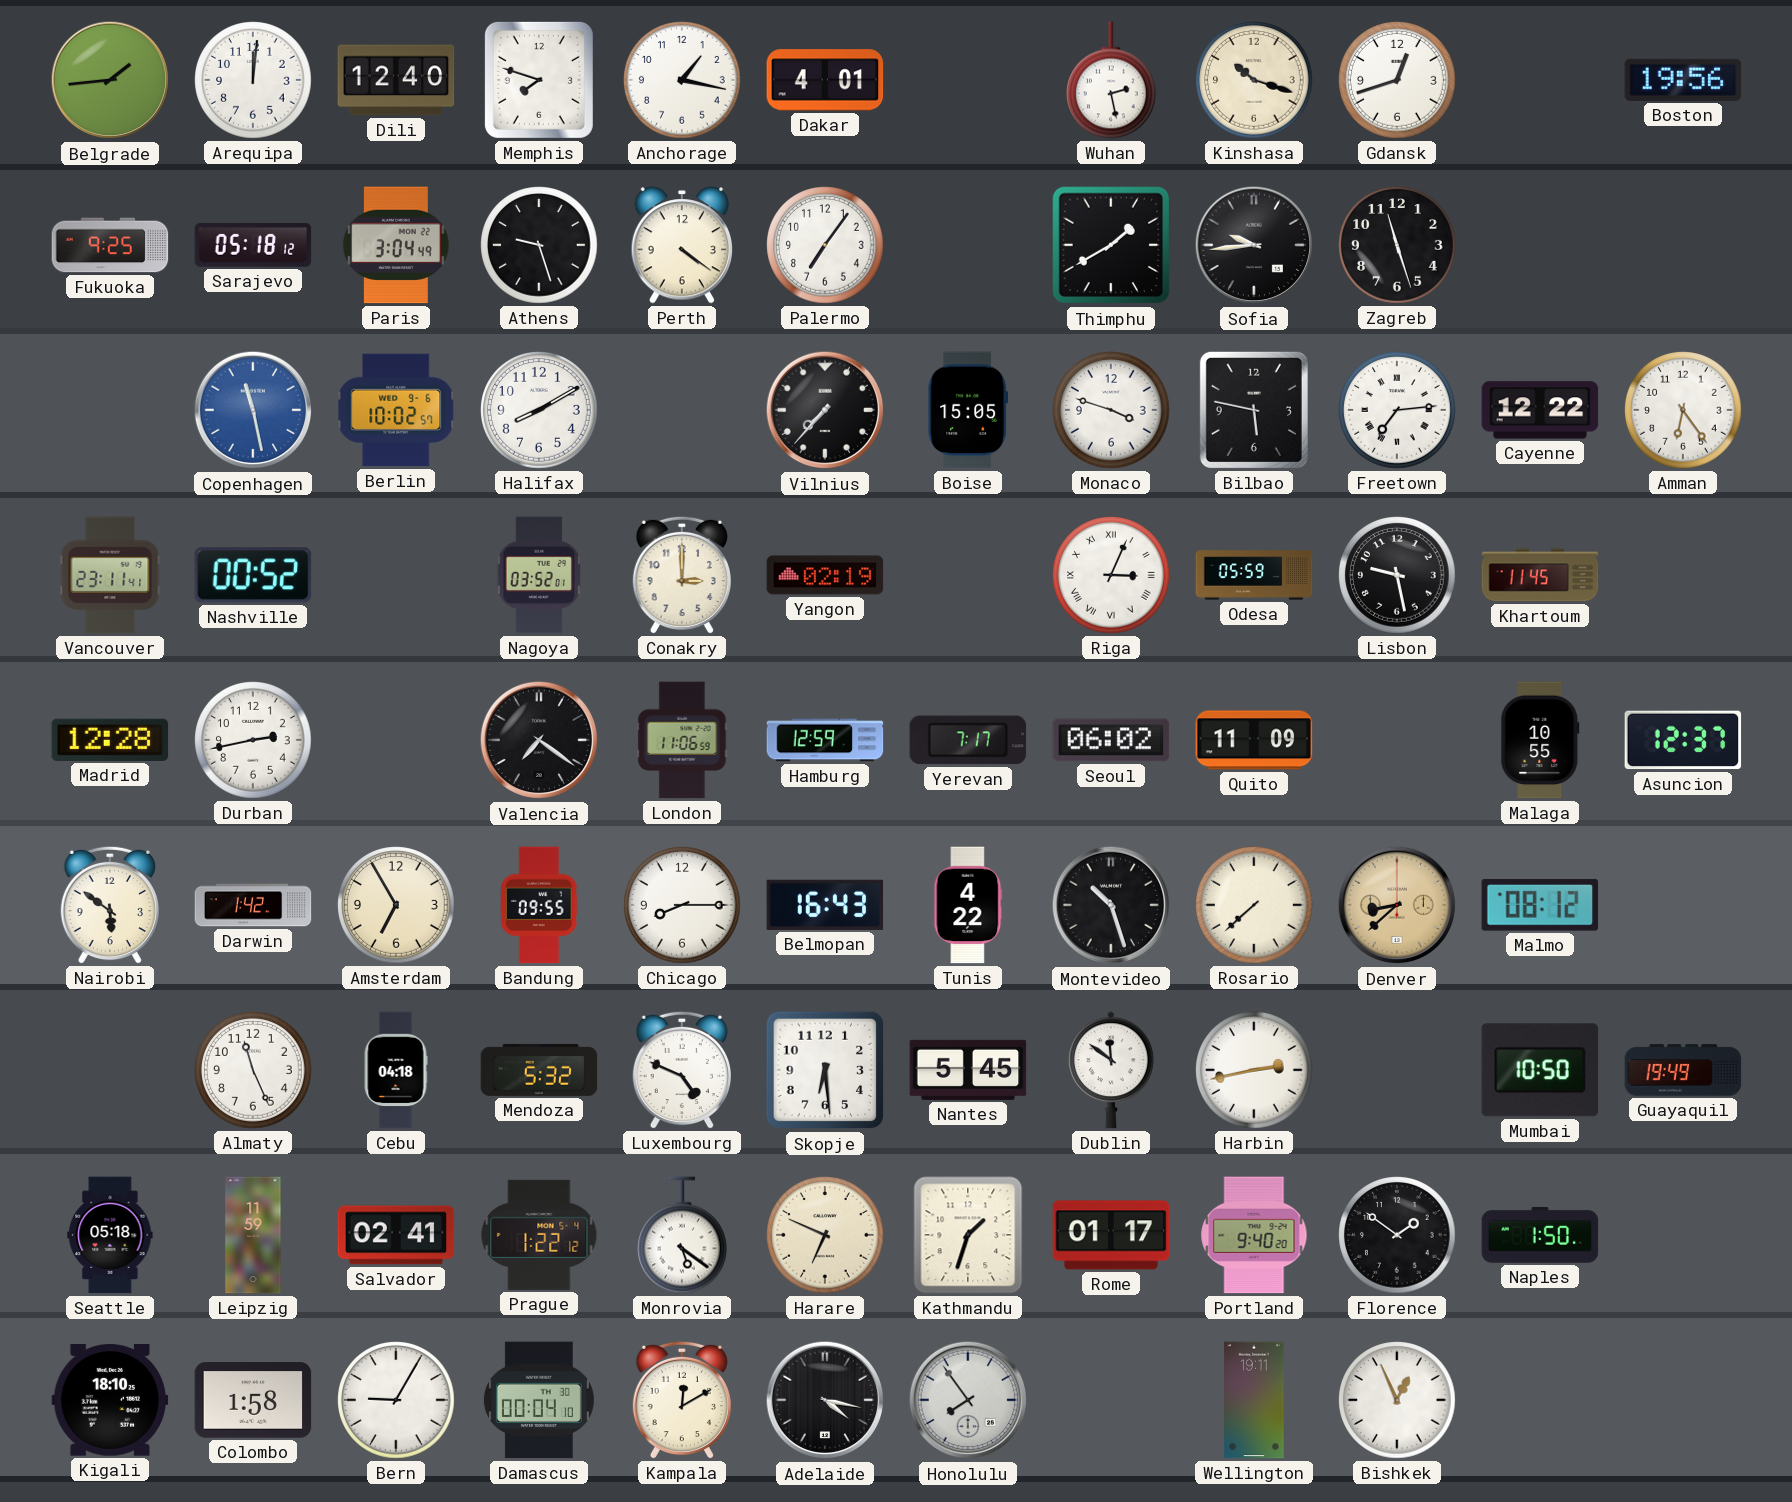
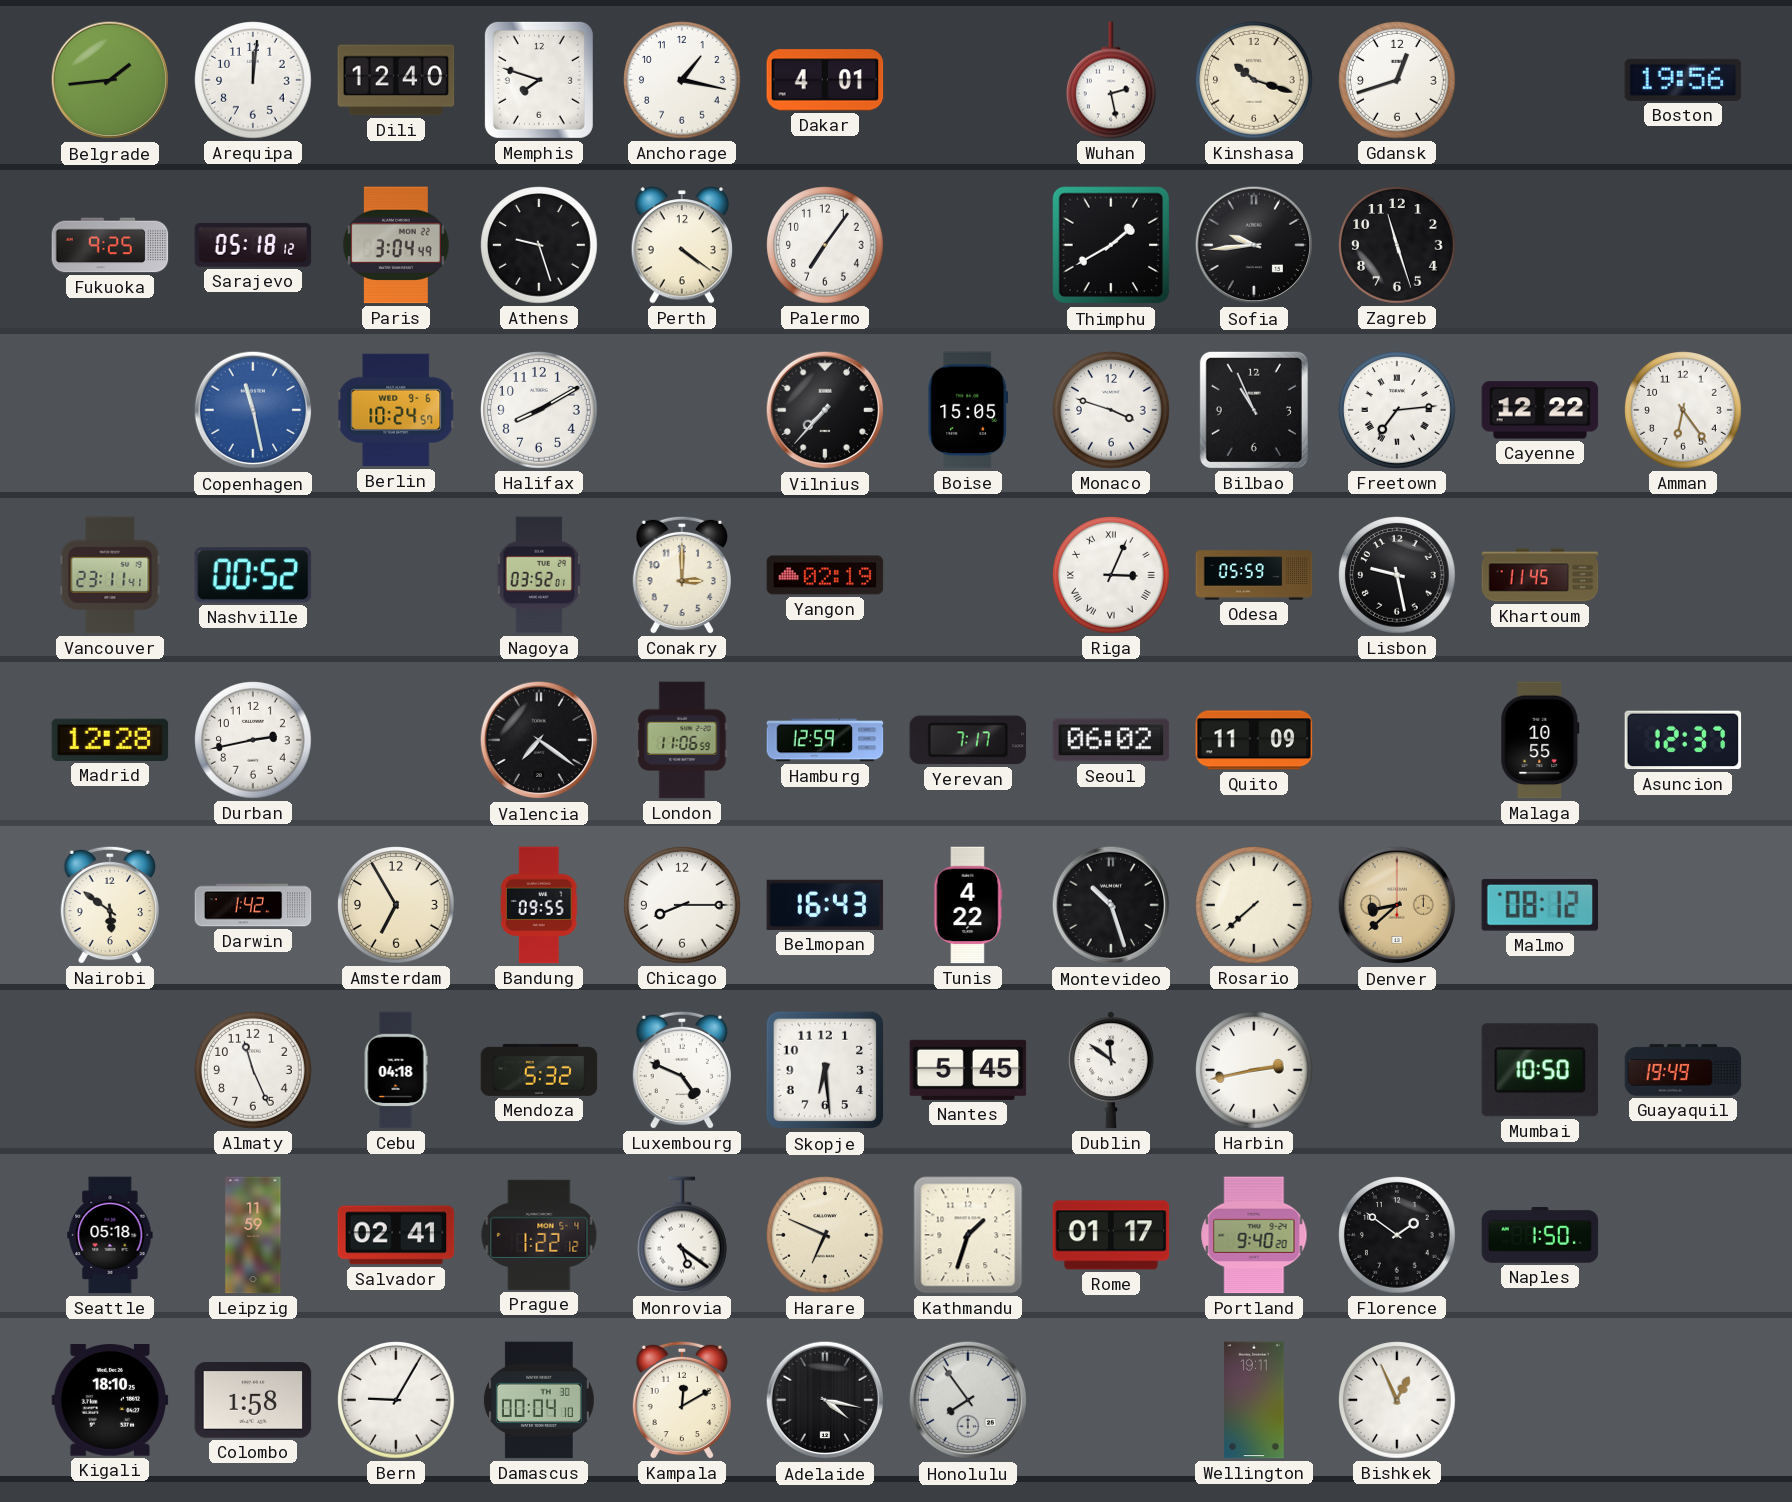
Berlin: 10:02 -> 10:24 (396, 410)
Bilbao: 5:47 -> 10:56 (1254, 410)
